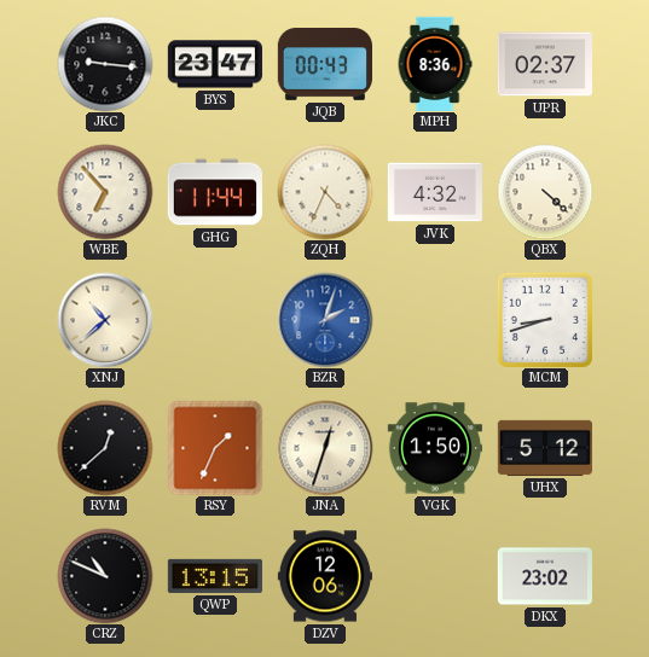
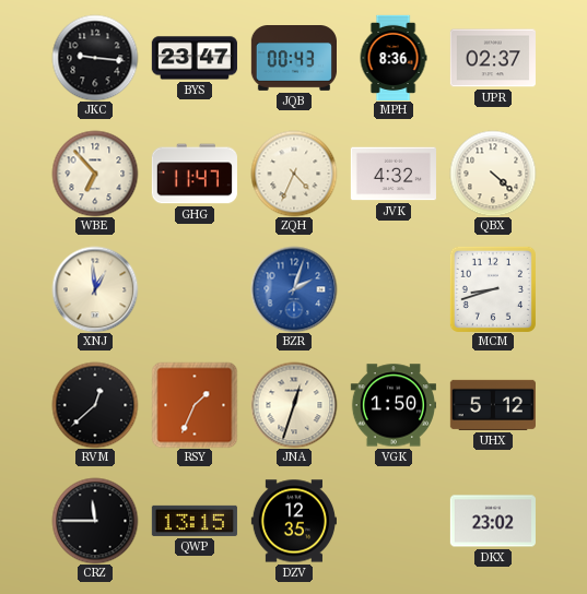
GHG: 11:44 -> 11:47 (195, 174)
XNJ: 10:38 -> 12:59 (95, 289)
CRZ: 10:49 -> 11:45 (95, 521)
DZV: 12:06 -> 12:35 (294, 521)
